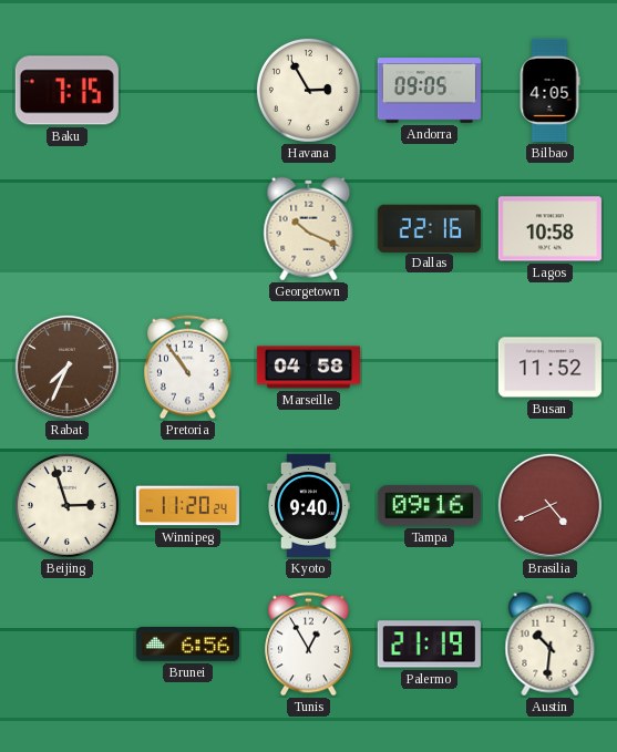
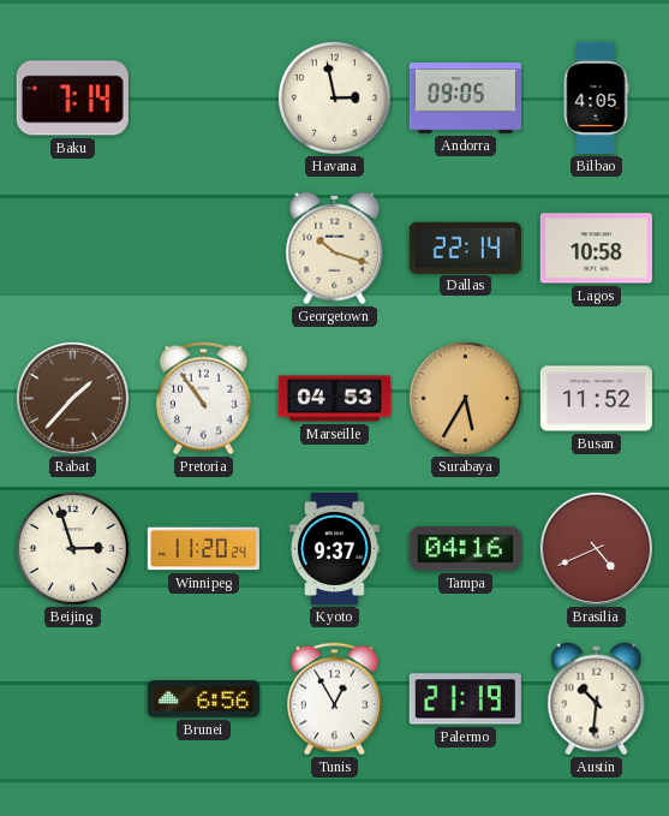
Baku: 7:15 -> 7:14 (72, 99)
Havana: 2:55 -> 2:58 (334, 97)
Georgetown: 10:19 -> 10:18 (335, 249)
Dallas: 22:16 -> 22:14 (465, 248)
Rabat: 7:34 -> 1:37 (72, 398)
Marseille: 04:58 -> 04:53 (334, 399)
Surabaya: none -> 5:35 (465, 398)
Kyoto: 9:40 -> 9:37 (334, 548)
Tampa: 09:16 -> 04:16 (465, 548)
